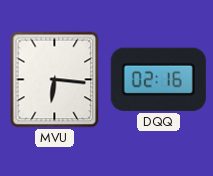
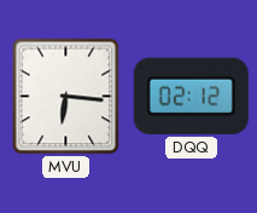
DQQ: 02:16 -> 02:12 (191, 96)
